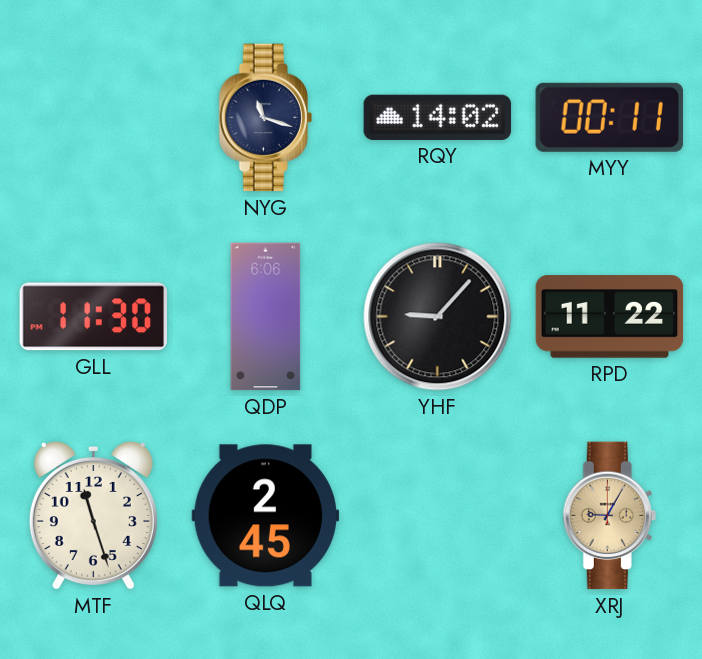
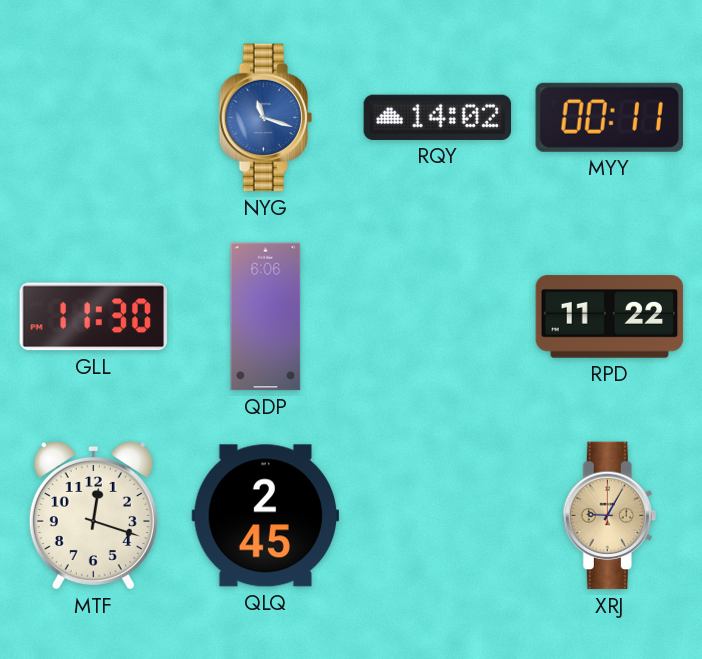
NYG dial: navy -> blue (265, 118)
YHF: 9:07 -> none (438, 317)
MTF: 11:27 -> 12:18 (93, 515)
